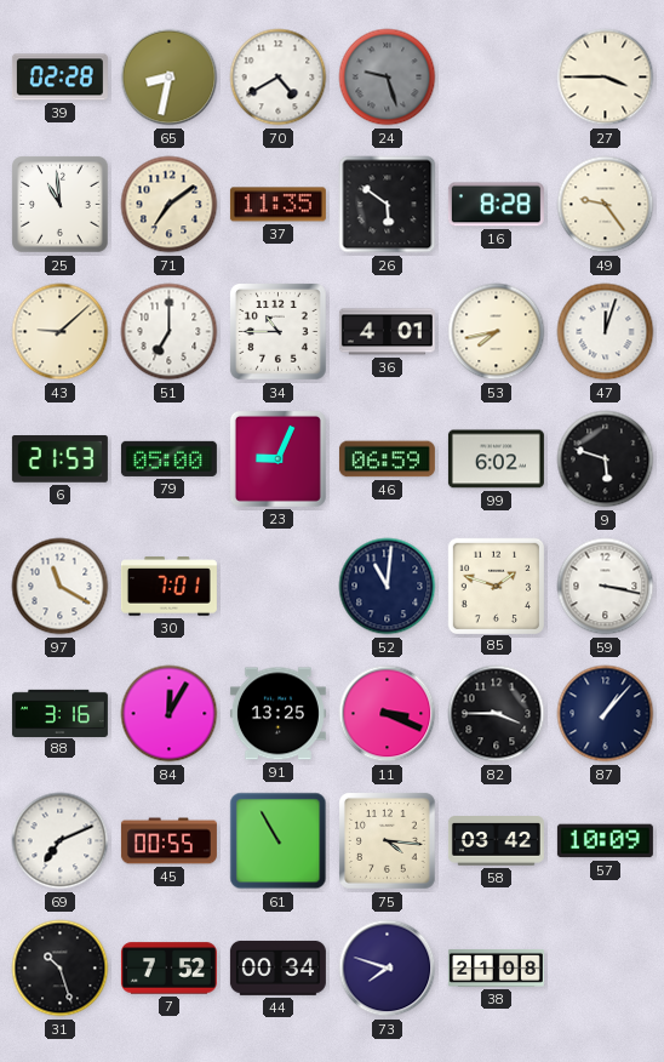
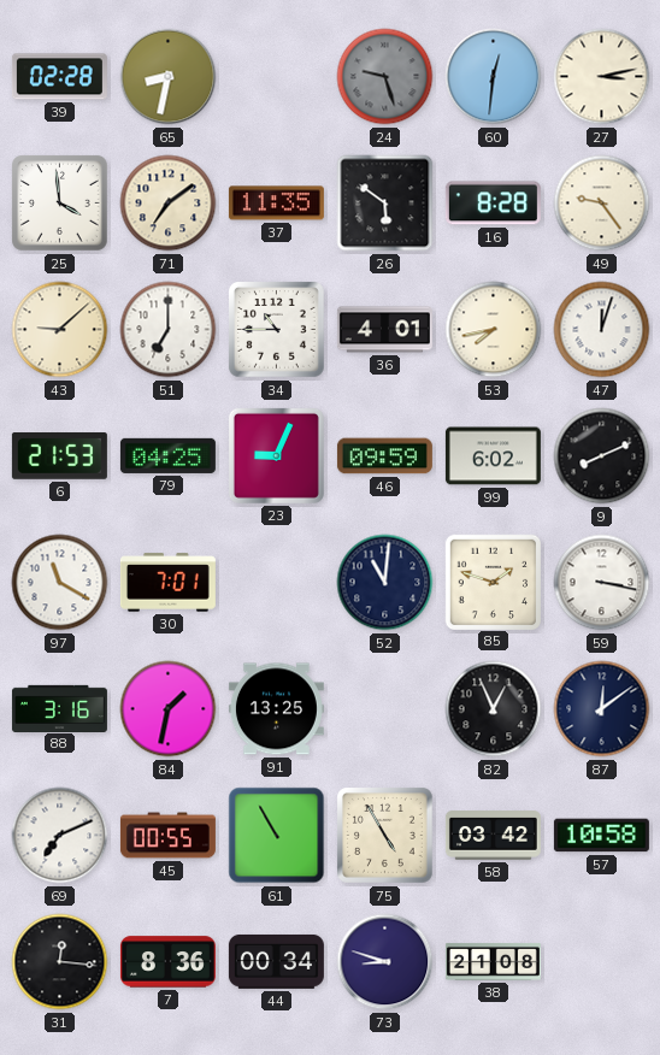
70: 4:40 -> none (279, 78)
60: none -> 12:31 (494, 77)
27: 3:45 -> 3:13 (602, 77)
25: 10:59 -> 3:59 (60, 204)
79: 05:00 -> 04:25 (167, 455)
46: 06:59 -> 09:59 (384, 456)
9: 5:48 -> 8:11 (602, 456)
84: 12:05 -> 1:32 (169, 709)
11: 3:19 -> none (388, 714)
82: 3:45 -> 12:56 (494, 709)
87: 1:07 -> 12:09 (602, 709)
75: 4:16 -> 4:55 (385, 836)
57: 10:09 -> 10:58 (601, 836)
31: 10:27 -> 12:16 (60, 962)
7: 7:52 -> 8:36 (167, 962)
73: 7:48 -> 8:48 (385, 962)
